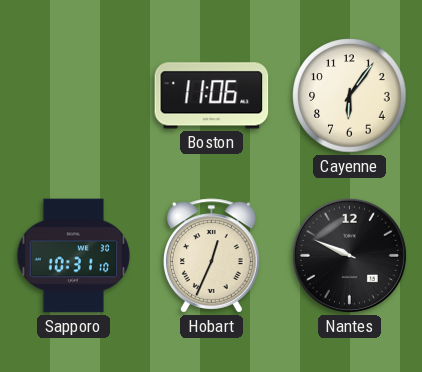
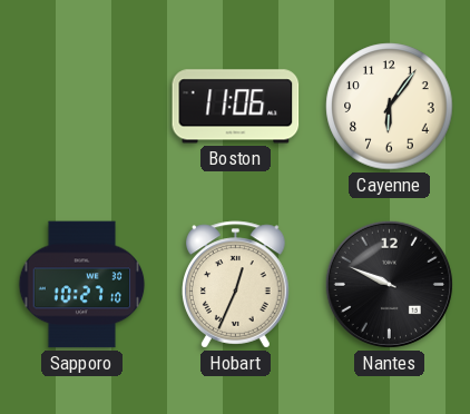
Sapporo: 10:31 -> 10:27 (82, 285)
